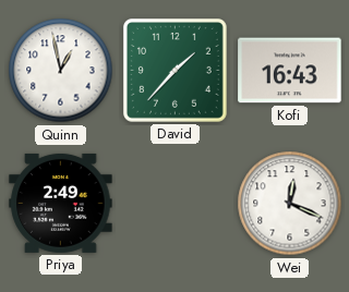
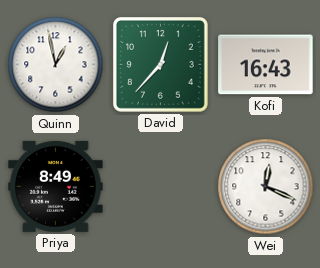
David: 1:37 -> 12:37 (160, 64)
Priya: 2:49 -> 8:49 (56, 186)
